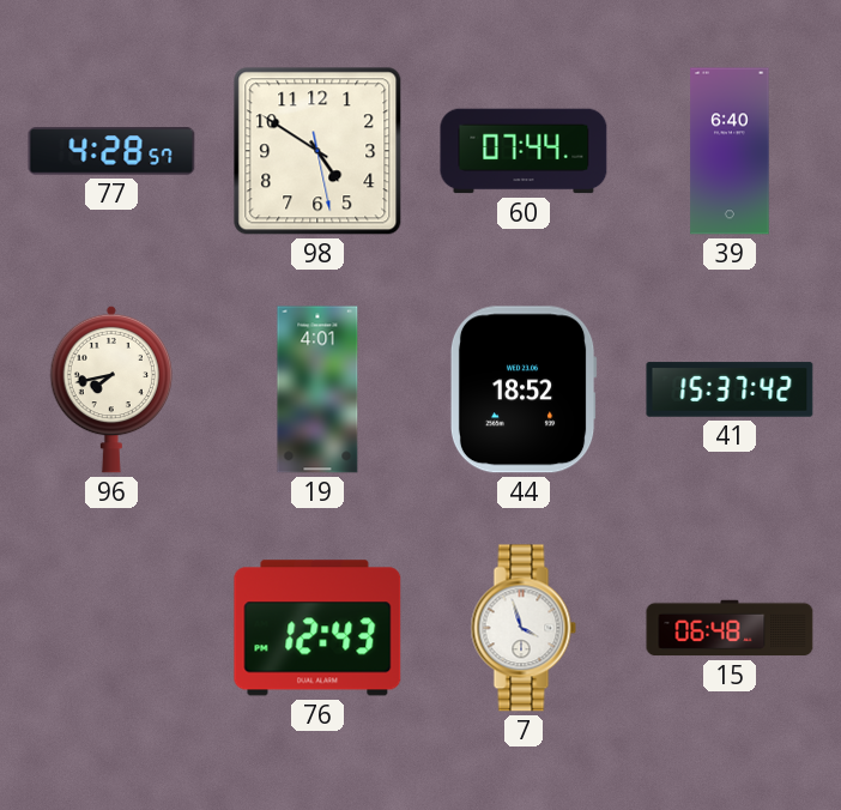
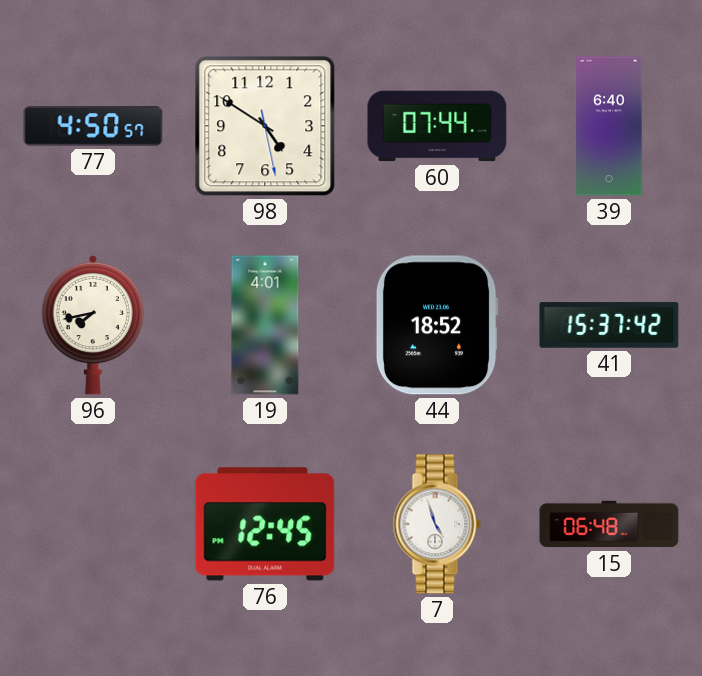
77: 4:28 -> 4:50 (93, 126)
76: 12:43 -> 12:45 (265, 524)
7: 3:57 -> 4:57 (437, 524)
